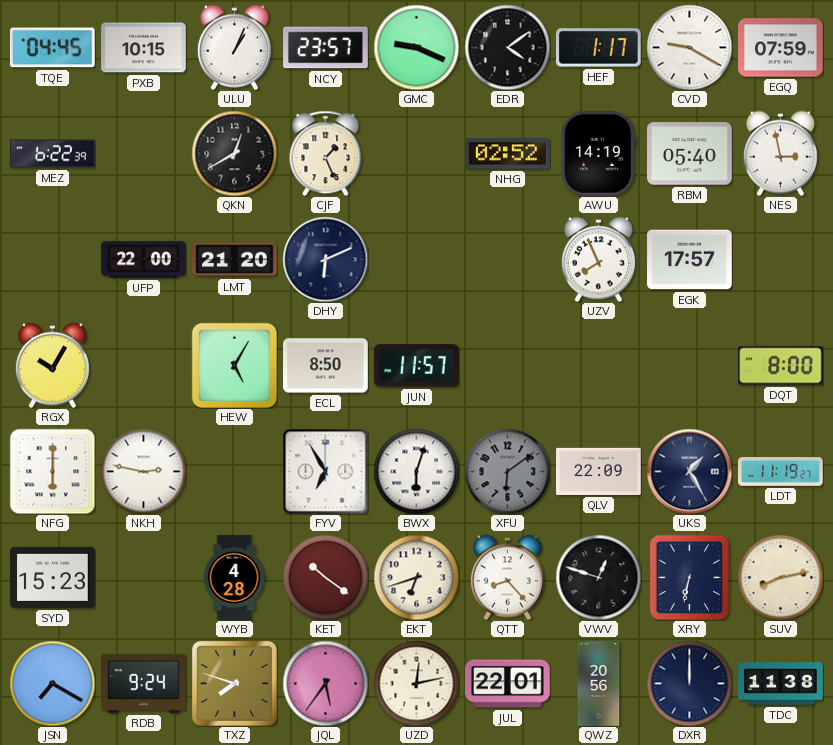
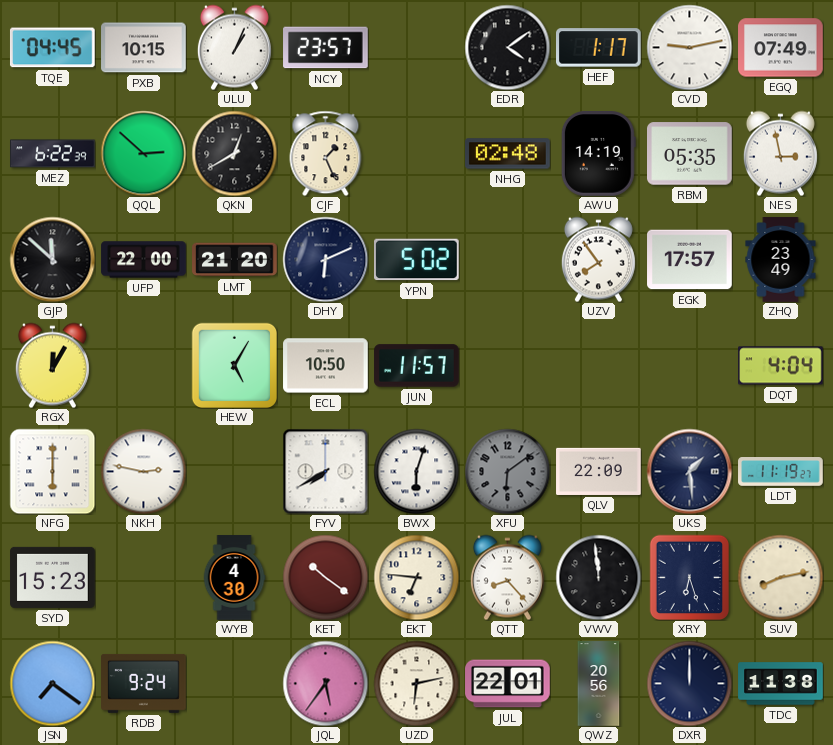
GMC: 9:19 -> none (416, 47)
CVD: 9:20 -> 9:13 (689, 47)
EGQ: 07:59 -> 07:49 (781, 48)
QQL: none -> 2:52 (143, 153)
NHG: 02:52 -> 02:48 (508, 154)
RBM: 05:40 -> 05:35 (690, 154)
GJP: none -> 11:52 (52, 259)
YPN: none -> 5:02 (417, 260)
UZV: 7:56 -> 7:54 (598, 259)
ZHQ: none -> 23:49 (781, 260)
RGX: 10:05 -> 12:05 (52, 365)
ECL: 8:50 -> 10:50 (326, 366)
DQT: 8:00 -> 4:04 (781, 366)
FYV: 6:55 -> 7:40 (325, 471)
UKS: 1:25 -> 1:29 (689, 471)
WYB: 4:28 -> 4:30 (234, 578)
EKT: 6:42 -> 6:46 (416, 577)
VWV: 12:48 -> 11:59 (598, 577)
XRY: 6:32 -> 6:27 (690, 577)
JSN: 7:20 -> 7:21 (52, 683)
TXZ: 7:48 -> none (234, 683)
UZD: 12:13 -> 6:13 (416, 683)
